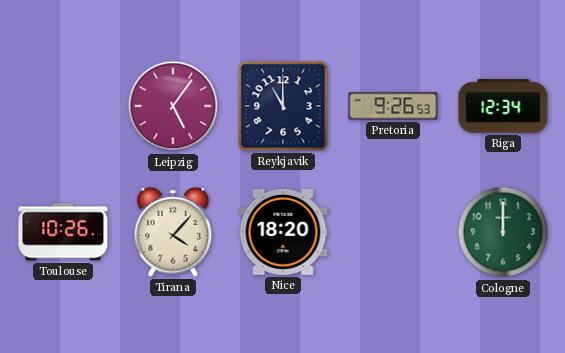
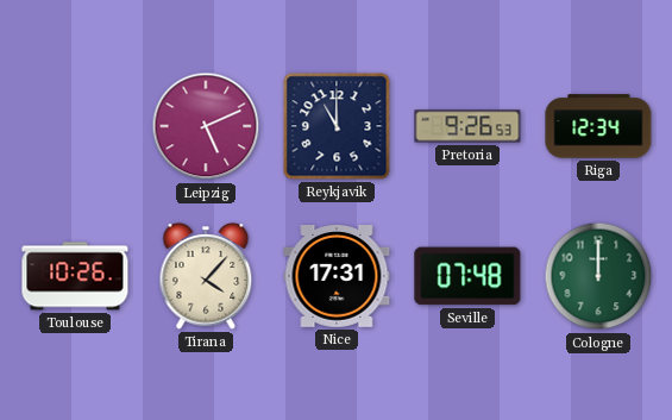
Leipzig: 5:06 -> 5:11 (206, 126)
Nice: 18:20 -> 17:31 (337, 277)
Seville: none -> 07:48 (467, 276)
